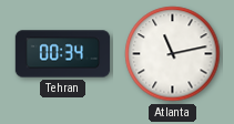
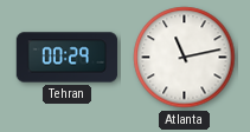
Tehran: 00:34 -> 00:29 (68, 58)
